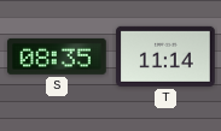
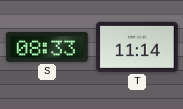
S: 08:35 -> 08:33 (48, 47)
